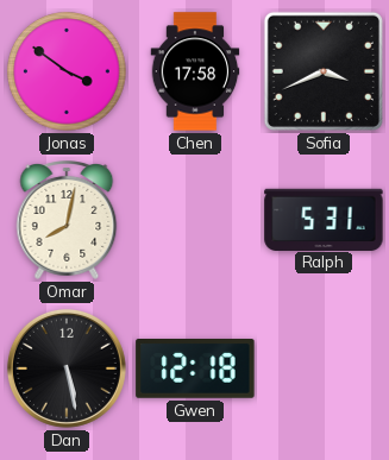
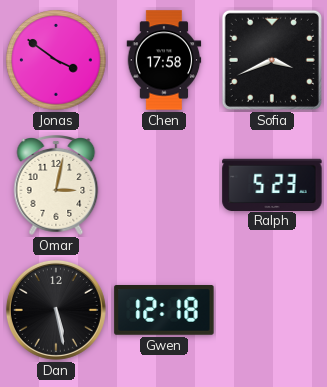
Omar: 8:02 -> 3:02 (56, 186)
Ralph: 5:31 -> 5:23 (272, 184)
